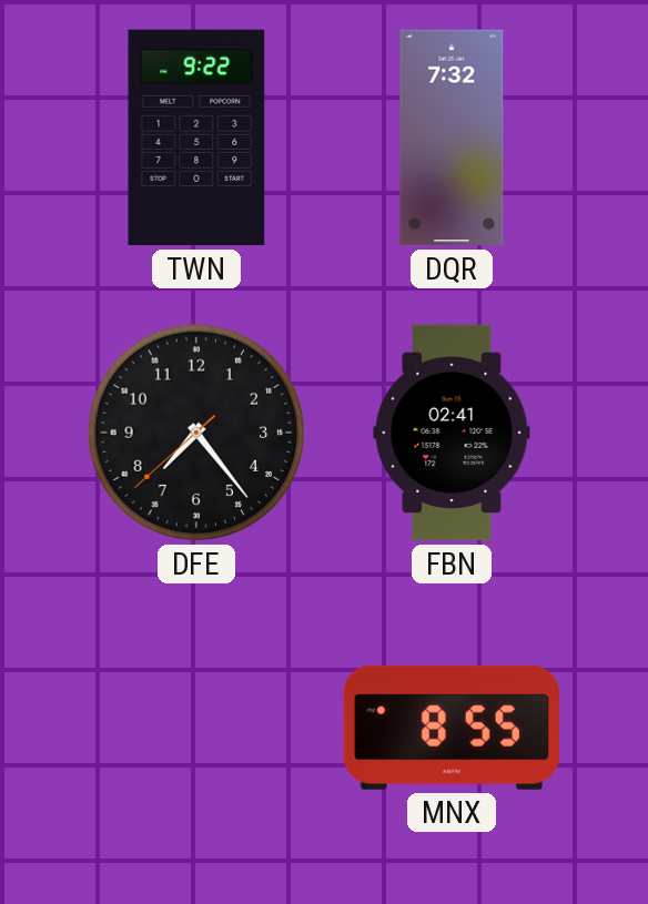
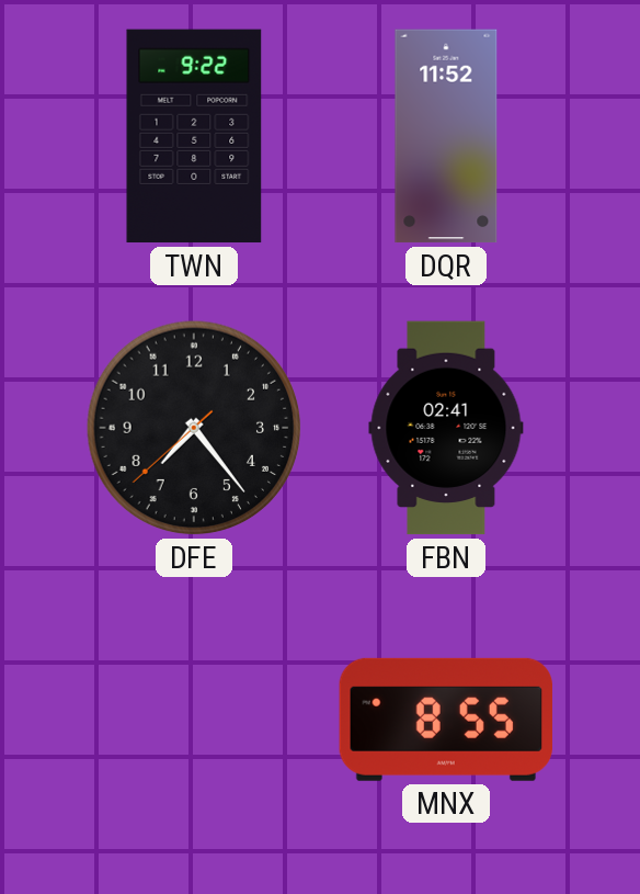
DQR: 7:32 -> 11:52 (446, 136)
